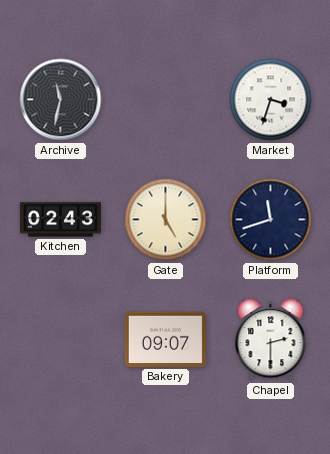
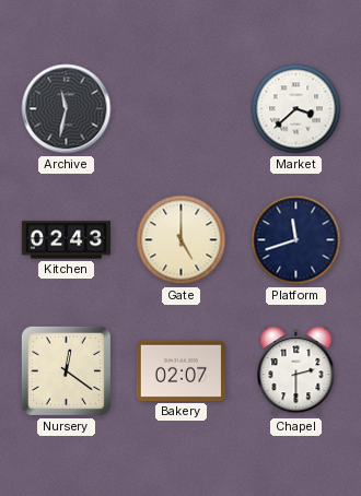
Market: 3:33 -> 3:38 (296, 109)
Nursery: none -> 12:21 (66, 370)
Bakery: 09:07 -> 02:07 (180, 370)
